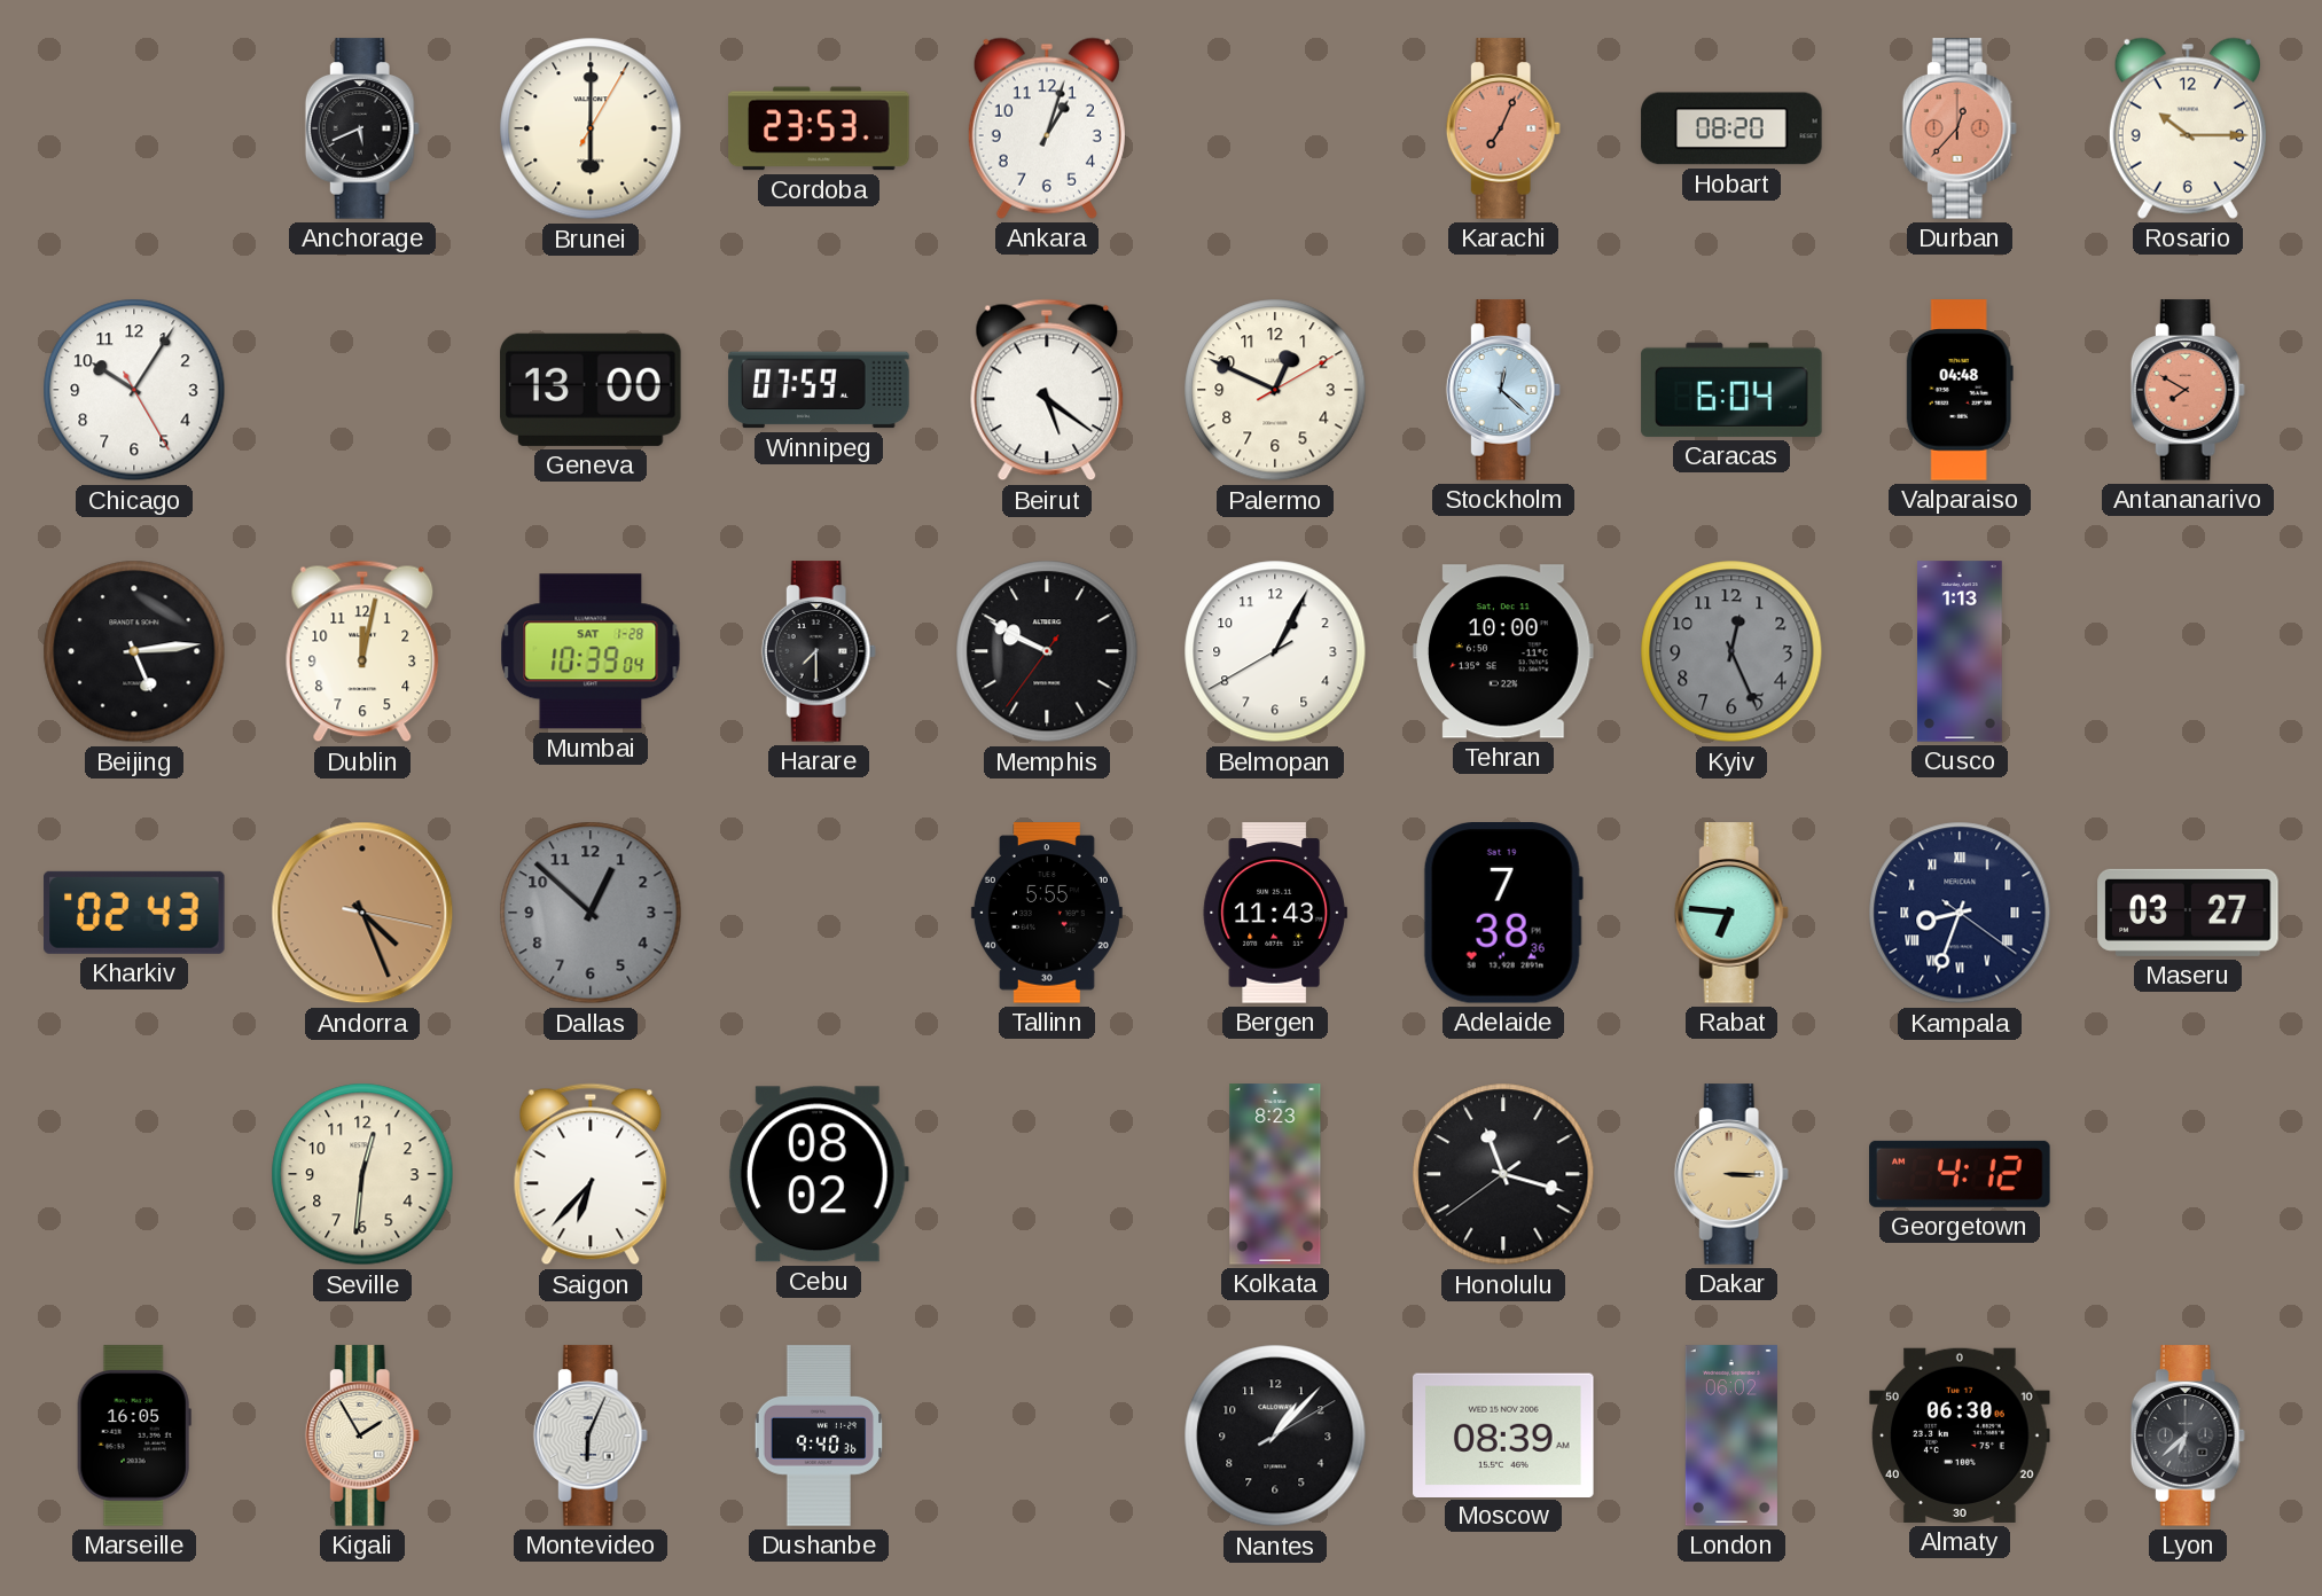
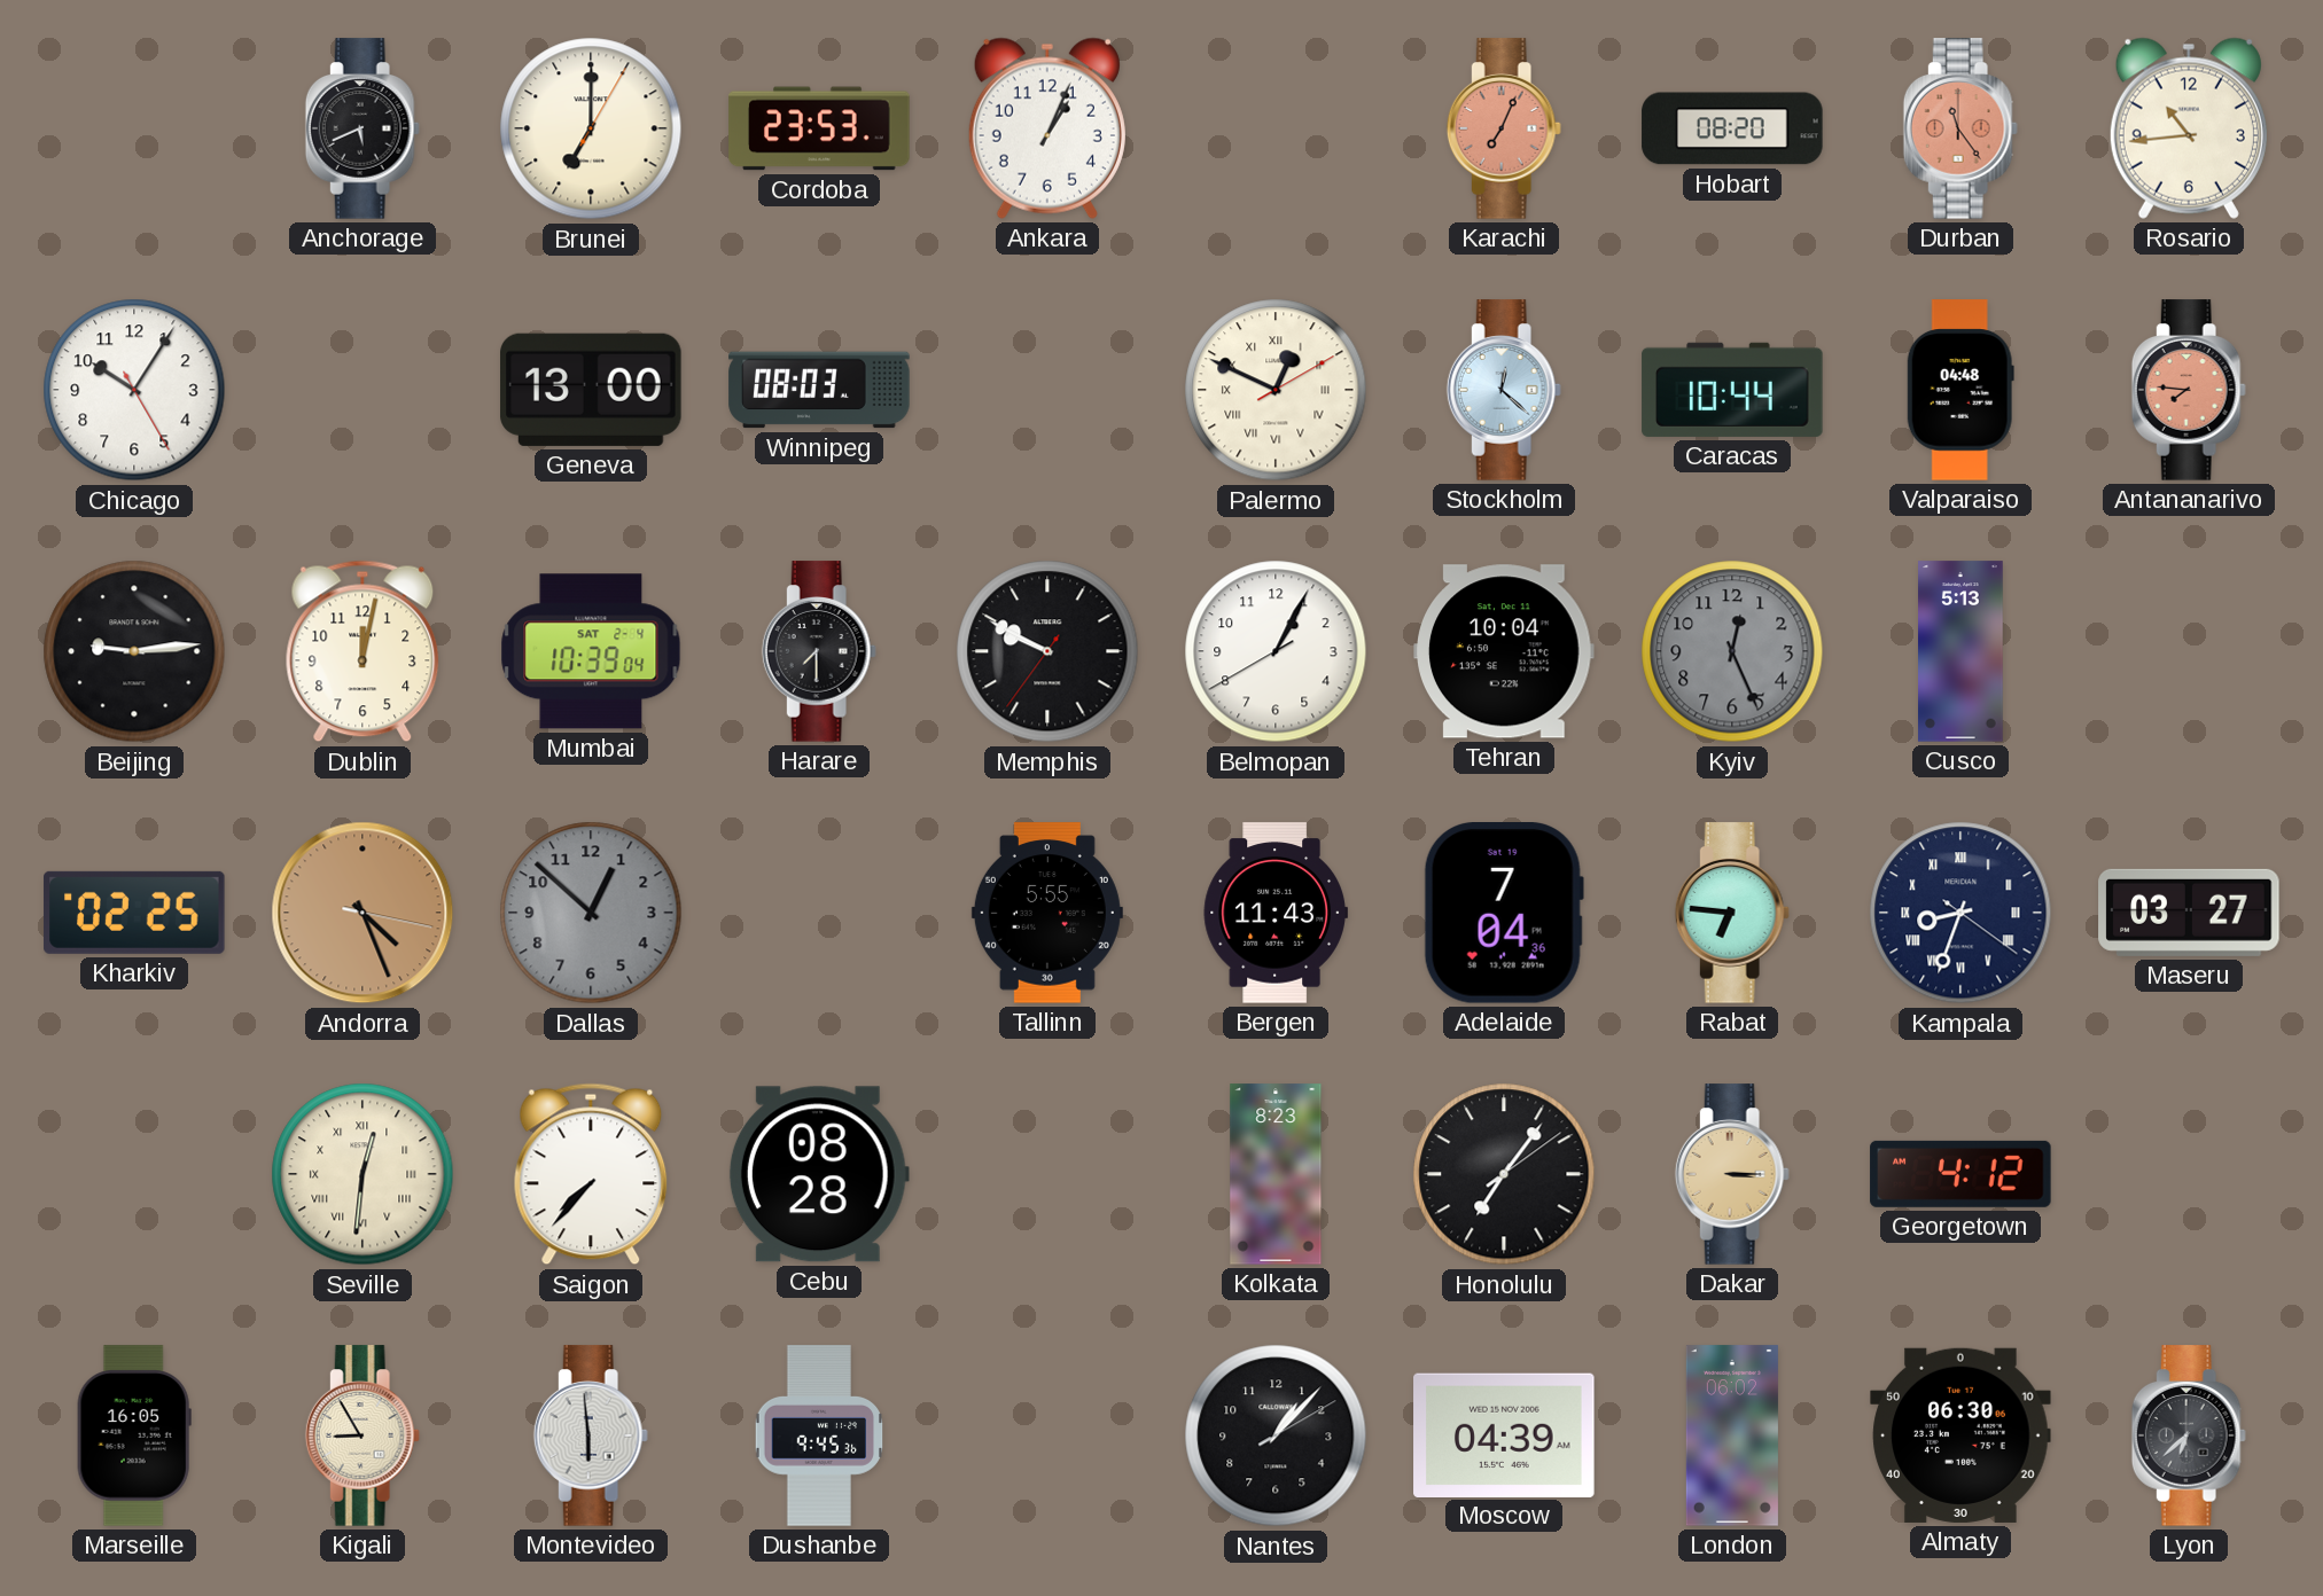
Brunei: 6:00 -> 7:00 (591, 128)
Ankara: 1:03 -> 1:04 (1047, 128)
Durban: 12:37 -> 11:24 (1960, 128)
Rosario: 10:15 -> 10:44 (2189, 128)
Winnipeg: 07:59 -> 08:03 (819, 390)
Beirut: 5:21 -> none (1047, 390)
Palermo numerals: Arabic -> Roman (1276, 390)
Caracas: 6:04 -> 10:44 (1732, 390)
Antananarivo: 7:50 -> 7:46 (2189, 390)
Beijing: 5:14 -> 9:14 (134, 651)
Mumbai date: SAT 1-28 -> SAT 2-4 (591, 651)
Tehran: 10:00 -> 10:04 (1504, 651)
Cusco: 1:13 -> 5:13 (1962, 651)
Kharkiv: 02:43 -> 02:25 (134, 913)
Adelaide: 7:38 -> 7:04 (1504, 914)
Seville numerals: Arabic -> Roman (363, 1174)
Saigon: 6:37 -> 7:37 (591, 1174)
Cebu: 08:02 -> 08:28 (819, 1174)
Honolulu: 11:17 -> 7:06 (1504, 1174)
Kigali: 1:55 -> 8:55 (363, 1435)
Montevideo: 6:04 -> 5:59 (591, 1435)
Dushanbe: 9:40 -> 9:45 (819, 1435)
Moscow: 08:39 -> 04:39 (1504, 1434)
